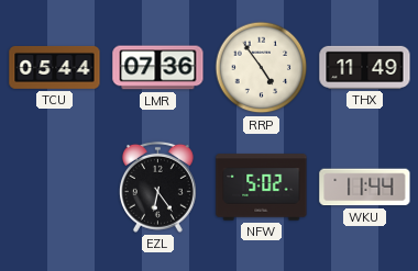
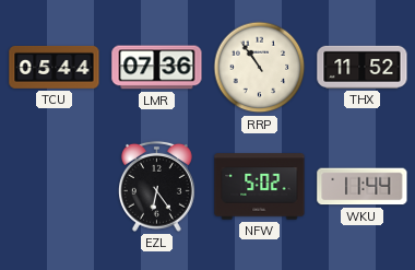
RRP: 4:54 -> 10:54 (260, 68)
THX: 11:49 -> 11:52 (363, 67)
